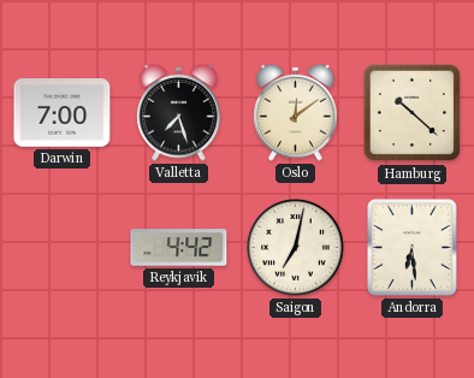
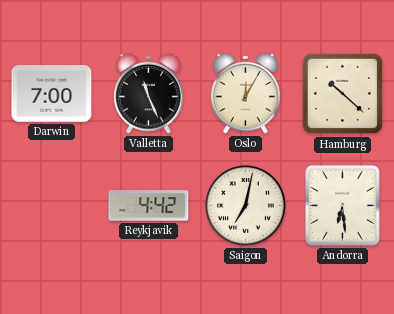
Valletta: 7:27 -> 11:26 (149, 93)
Oslo: 12:09 -> 12:05 (246, 93)
